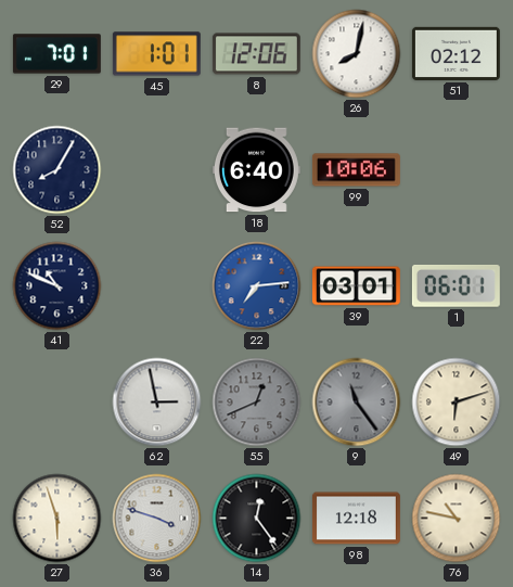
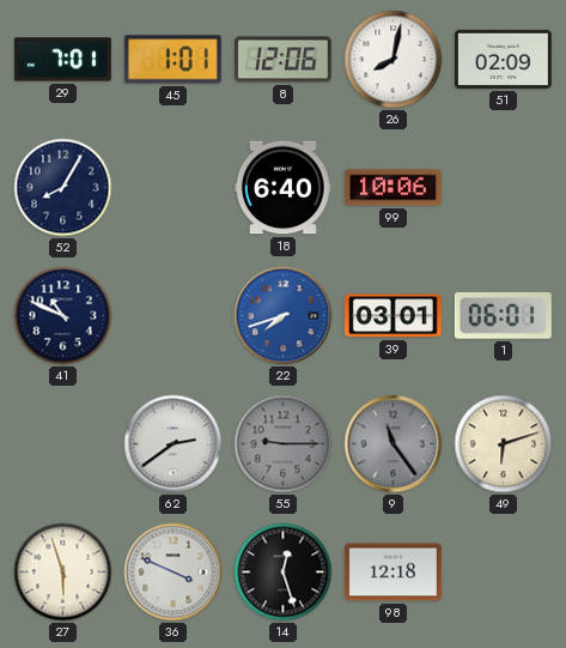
51: 02:12 -> 02:09 (503, 59)
22: 7:14 -> 7:42 (284, 316)
62: 2:58 -> 2:39 (174, 444)
55: 12:41 -> 9:15 (284, 444)
36: 3:48 -> 3:49 (174, 573)
14: 12:24 -> 12:27 (284, 573)
76: 10:47 -> none (457, 519)
